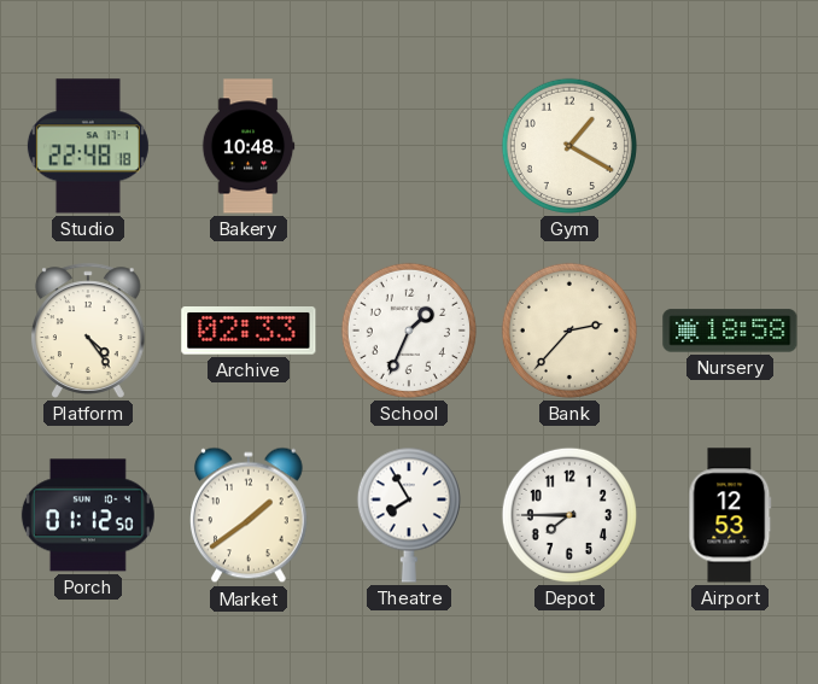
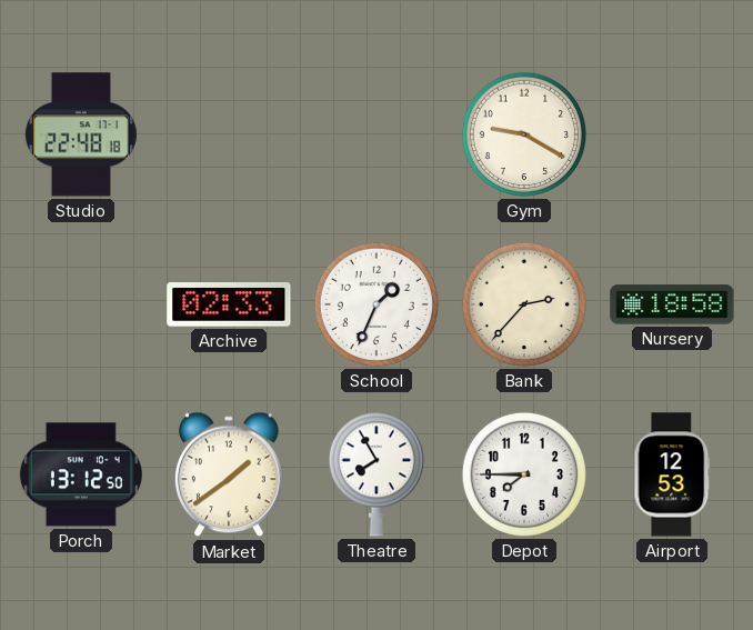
Bakery: 10:48 -> none (249, 146)
Gym: 1:20 -> 9:20 (524, 134)
Platform: 4:24 -> none (88, 331)
Porch: 01:12 -> 13:12 (81, 474)
